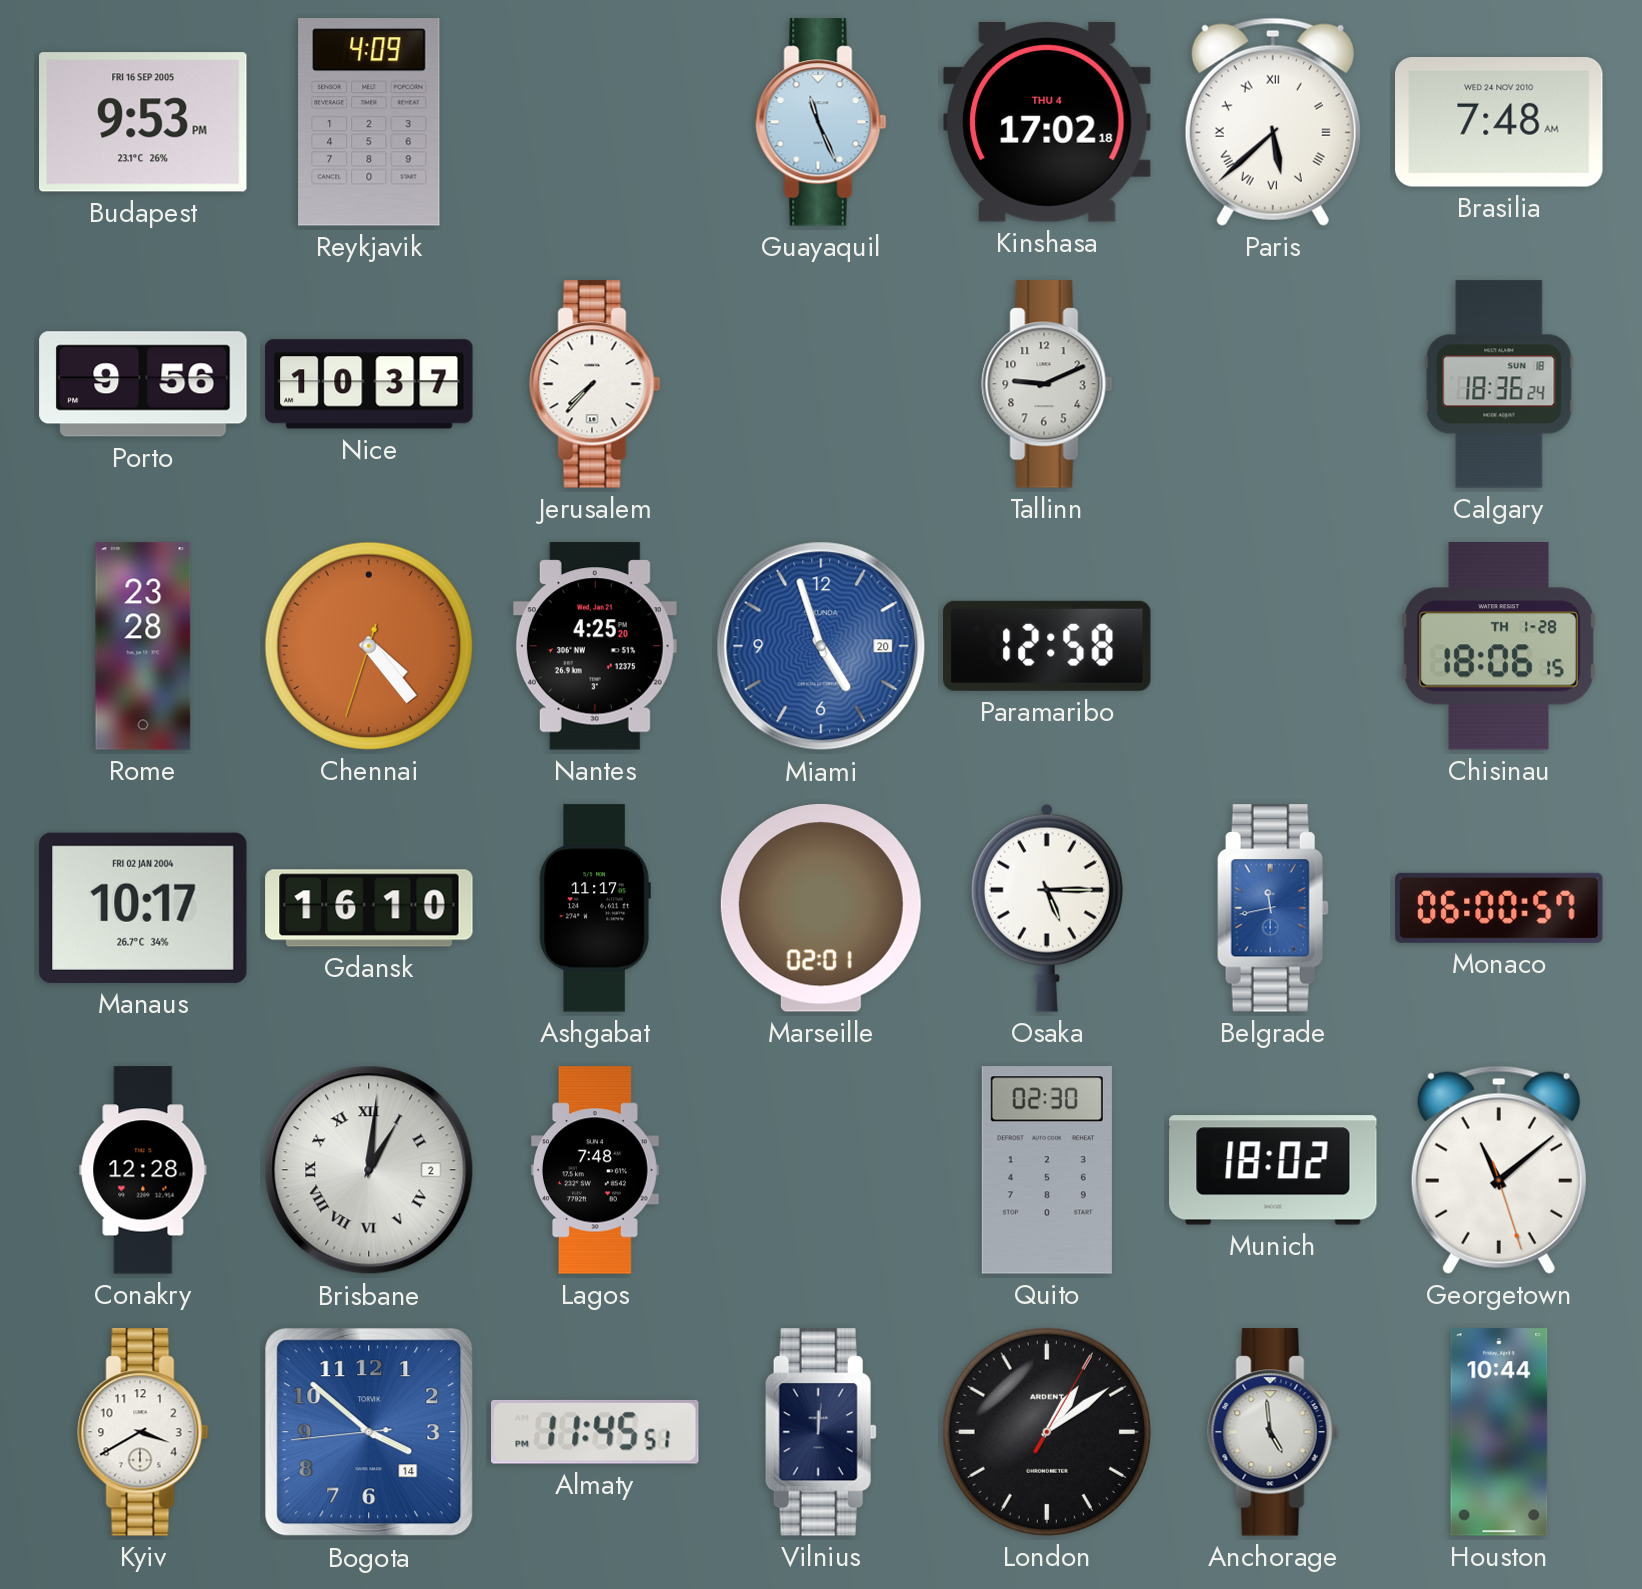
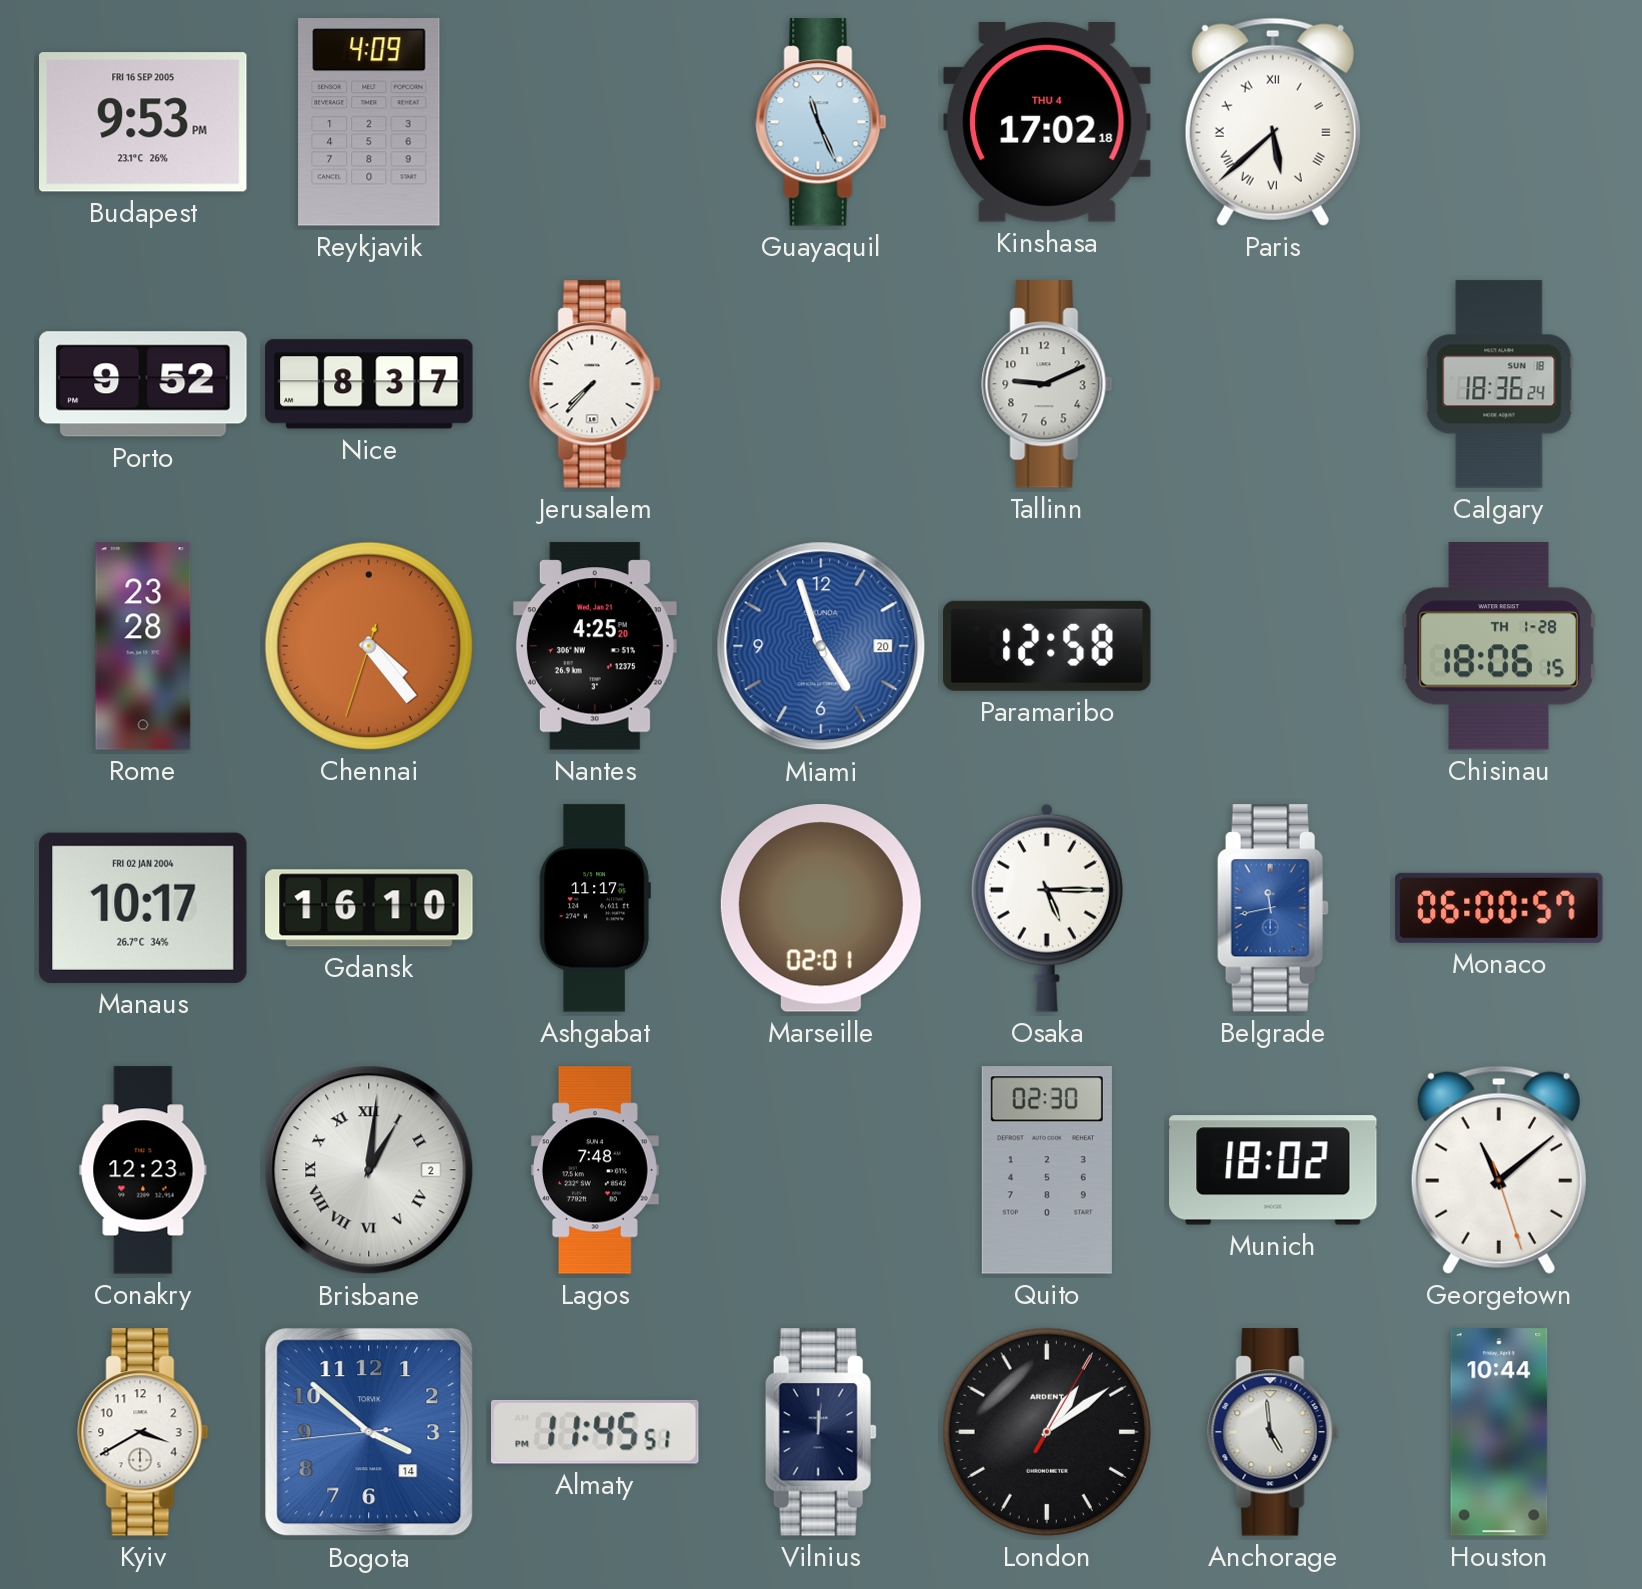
Brasilia: 7:48 -> none (1499, 123)
Porto: 9:56 -> 9:52 (143, 384)
Nice: 10:37 -> 8:37 (369, 384)
Conakry: 12:28 -> 12:23 (143, 1170)
